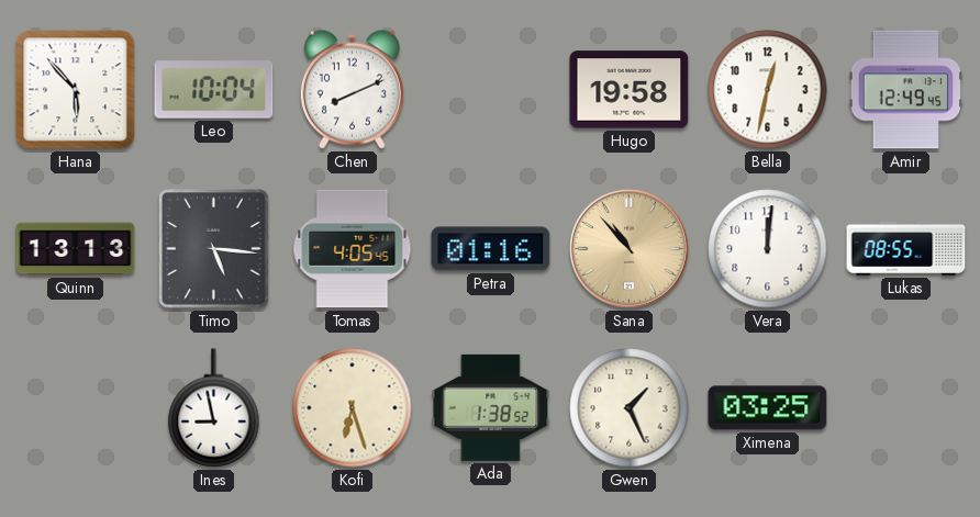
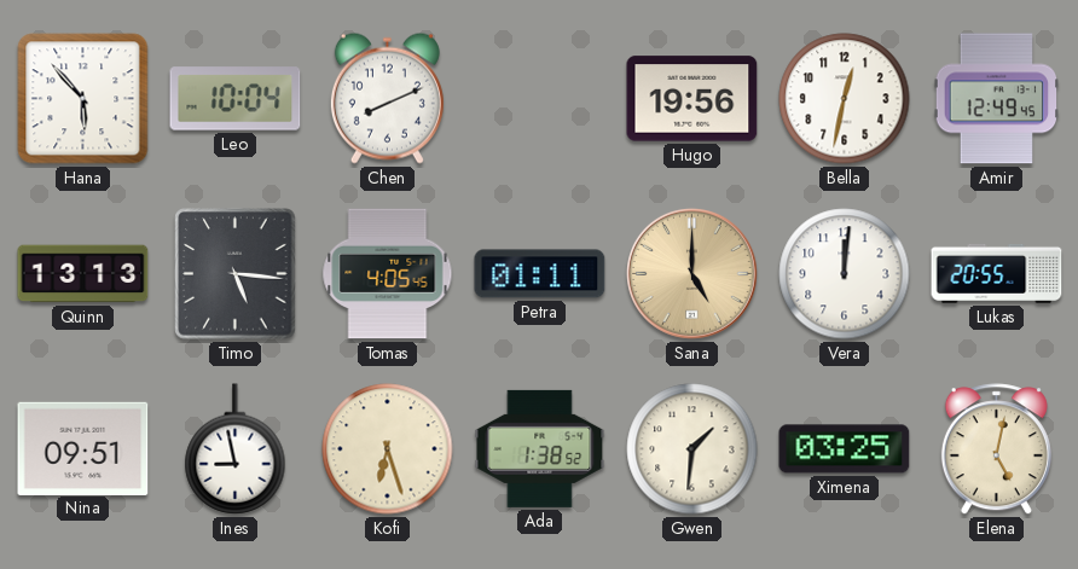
Hugo: 19:58 -> 19:56 (692, 99)
Petra: 01:16 -> 01:11 (540, 274)
Sana: 10:53 -> 5:00 (691, 273)
Lukas: 08:55 -> 20:55 (997, 273)
Nina: none -> 09:51 (83, 448)
Gwen: 1:26 -> 1:31 (692, 449)
Elena: none -> 5:02 (996, 449)
